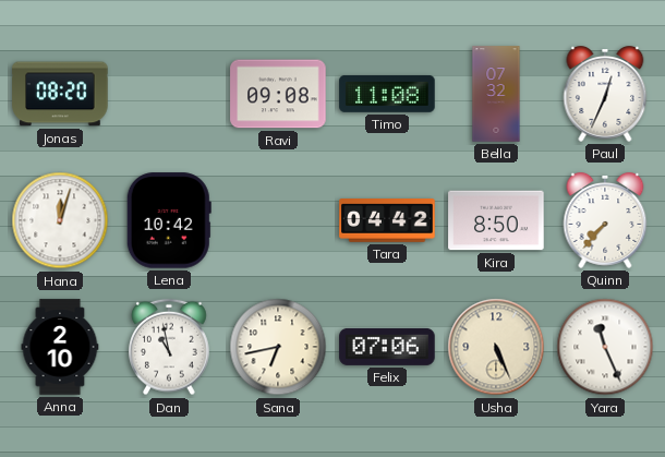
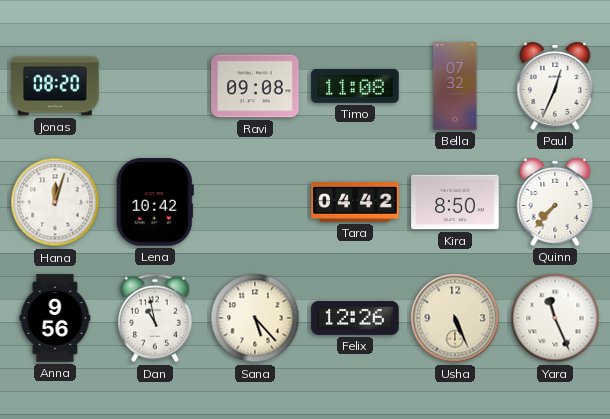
Anna: 2:10 -> 9:56 (55, 318)
Sana: 6:43 -> 5:23 (255, 318)
Felix: 07:06 -> 12:26 (355, 318)
